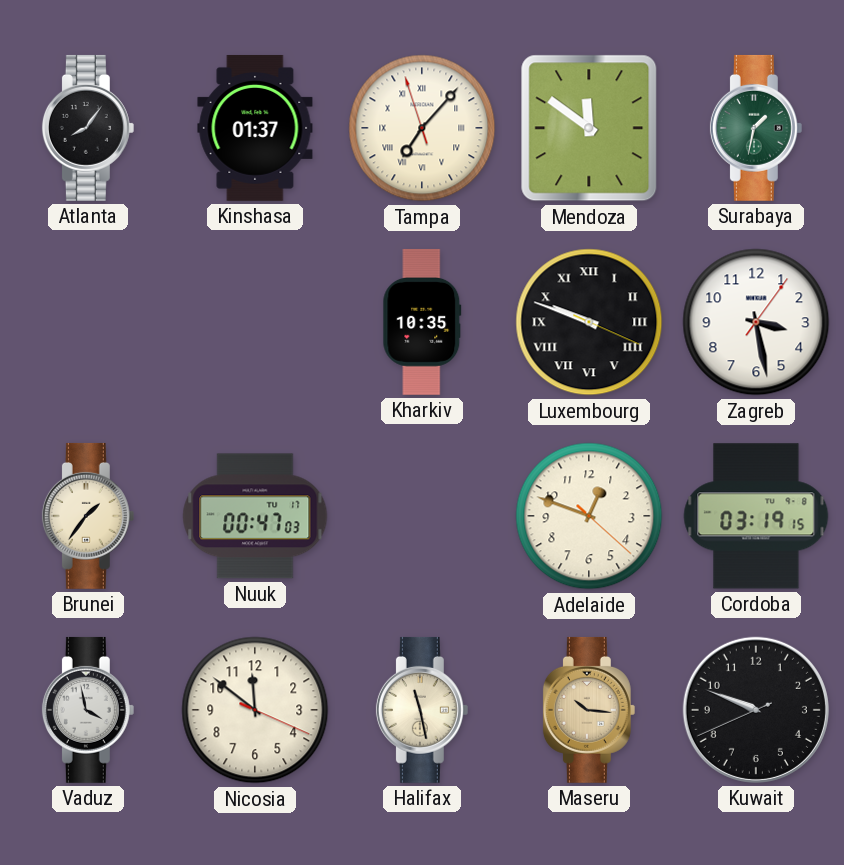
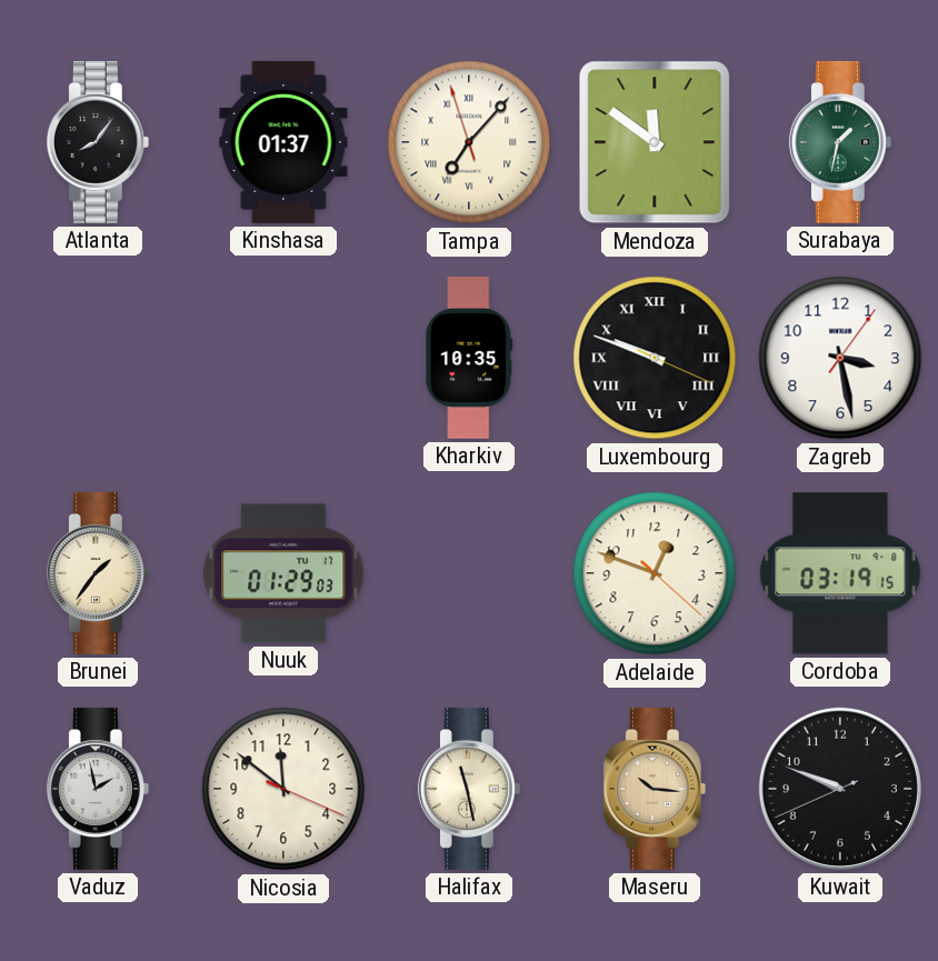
Nuuk: 00:47 -> 01:29 (283, 573)
Vaduz: 3:58 -> 1:58 (98, 789)
